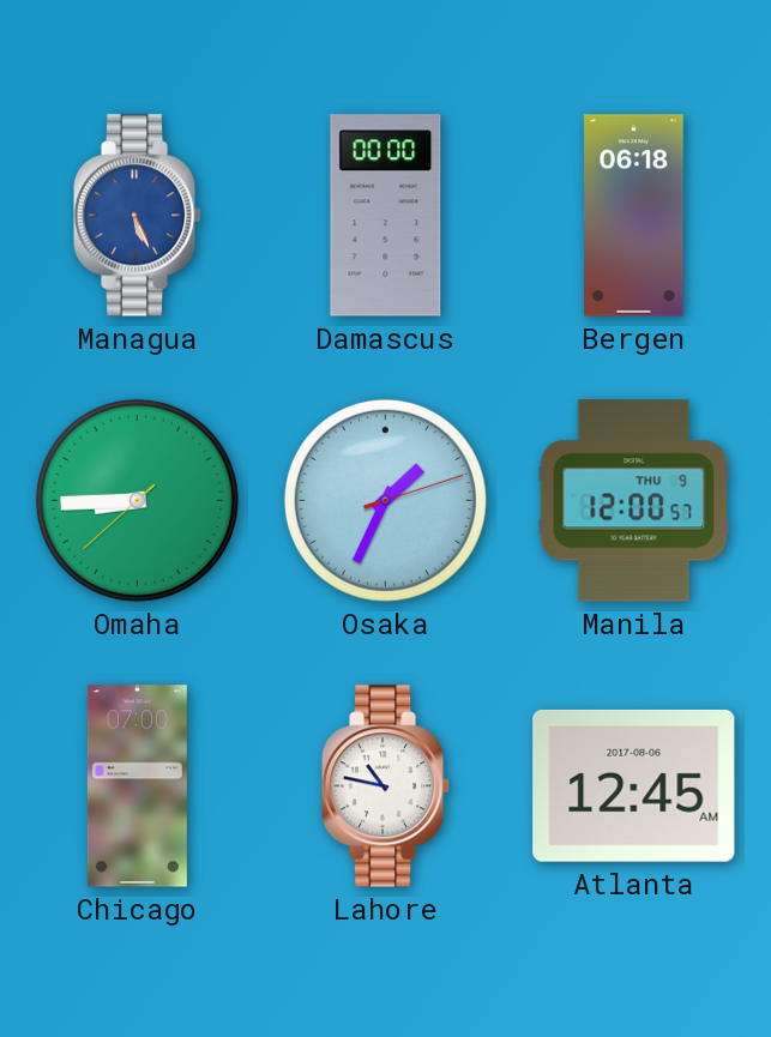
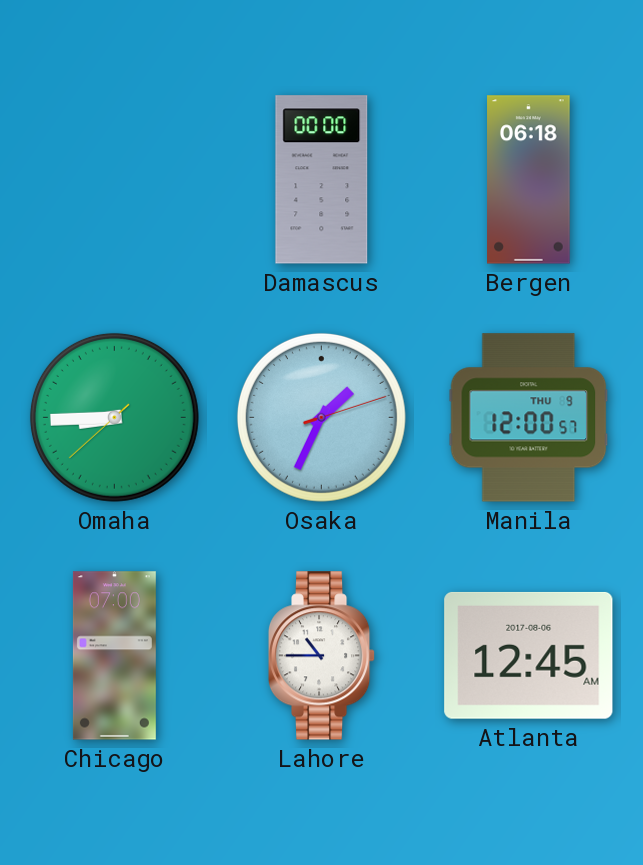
Managua: 5:26 -> none (138, 216)
Lahore: 10:47 -> 10:45 (322, 656)
